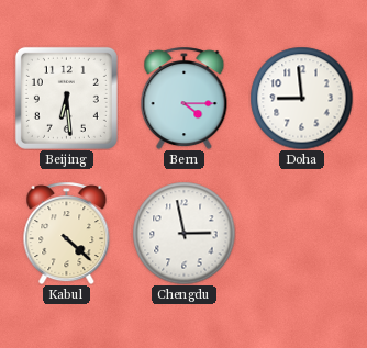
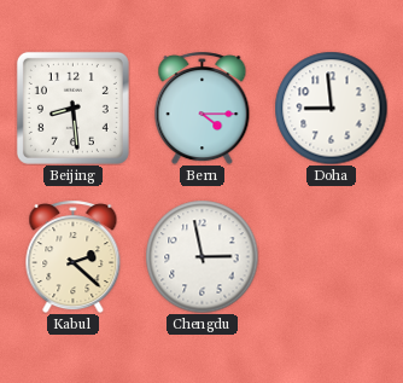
Beijing: 6:29 -> 8:29 (72, 108)
Kabul: 4:22 -> 2:22 (74, 256)
